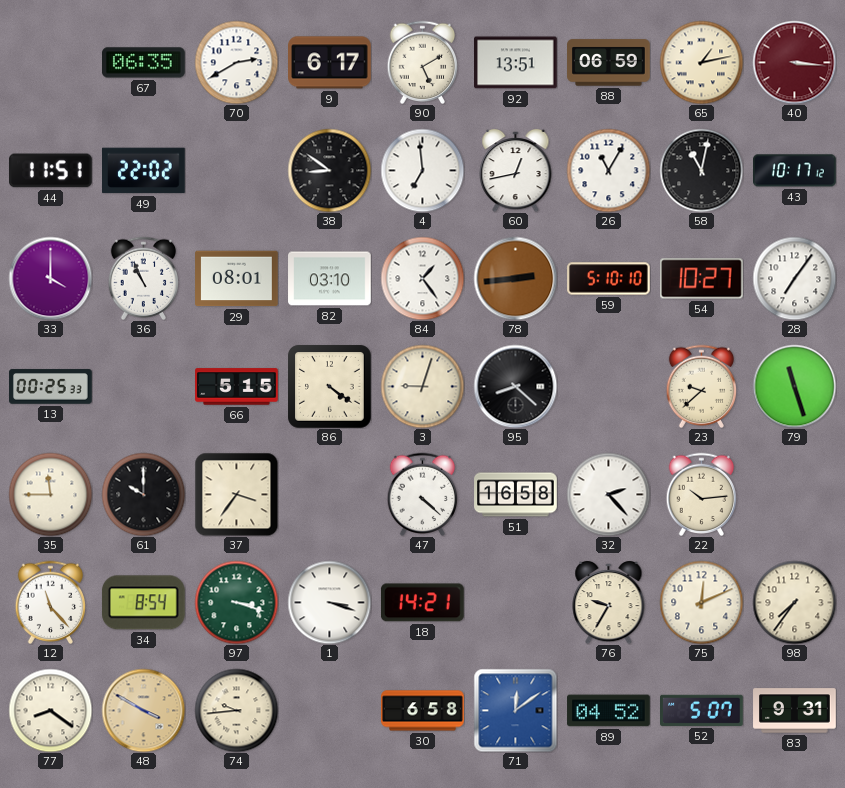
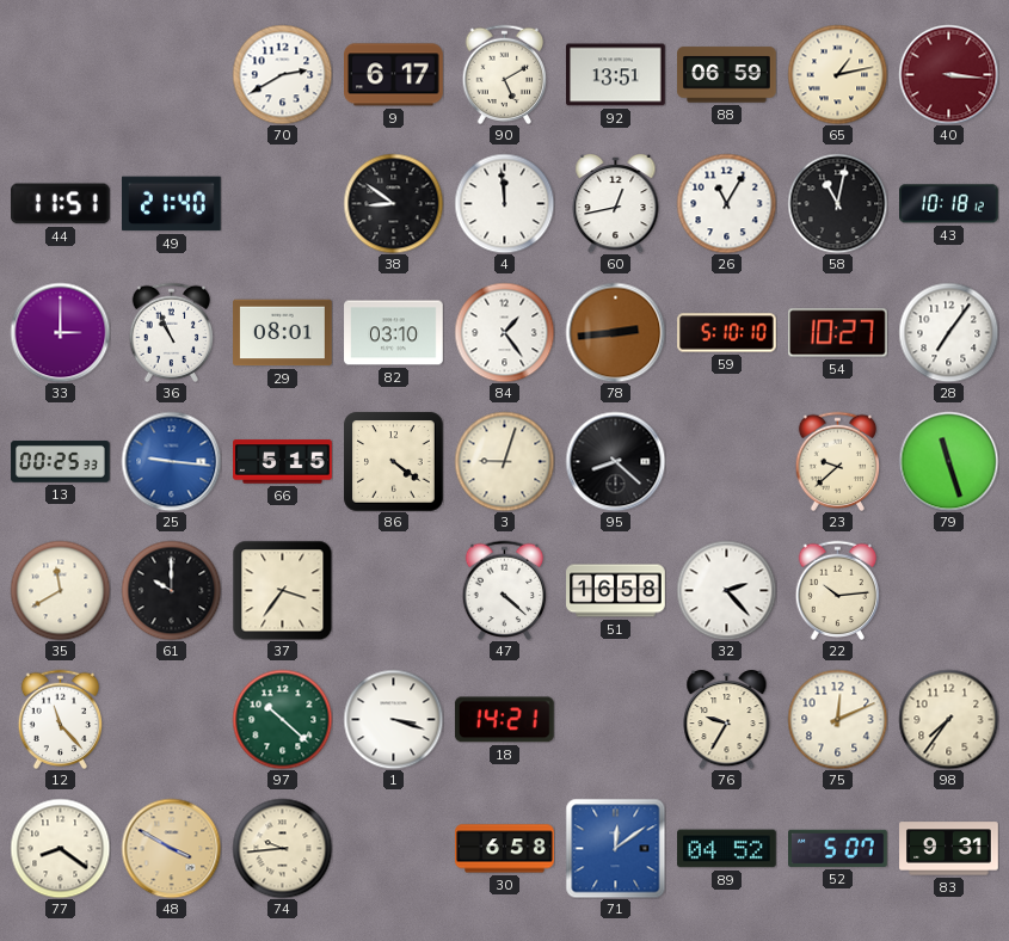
67: 06:35 -> none (144, 63)
49: 22:02 -> 21:40 (172, 204)
4: 6:59 -> 11:59 (504, 203)
43: 10:17 -> 10:18 (949, 204)
33: 4:00 -> 3:00 (60, 332)
25: none -> 9:16 (171, 461)
35: 11:45 -> 11:40 (60, 590)
34: 8:54 -> none (143, 603)
97: 3:18 -> 10:22 (282, 719)
